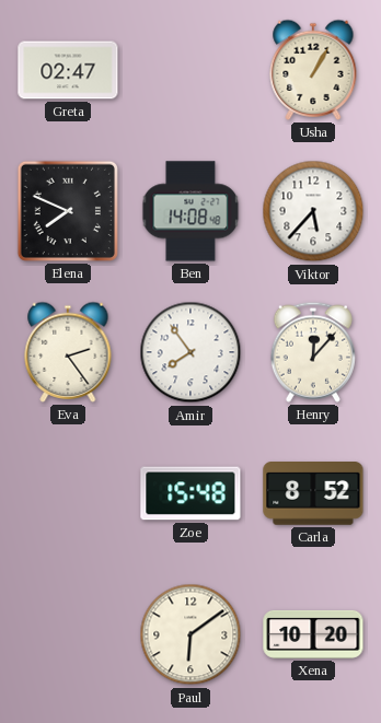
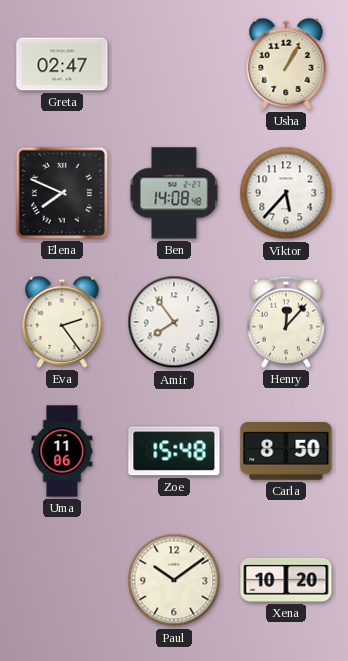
Uma: none -> 11:06 (62, 451)
Carla: 8:52 -> 8:50 (286, 452)
Paul: 6:09 -> 10:09 (174, 580)
